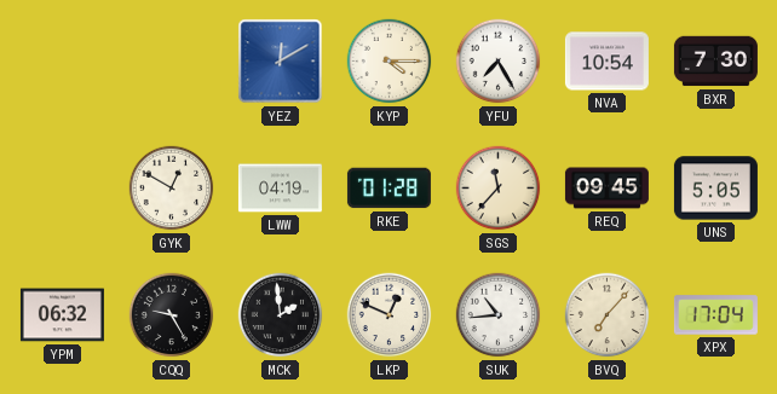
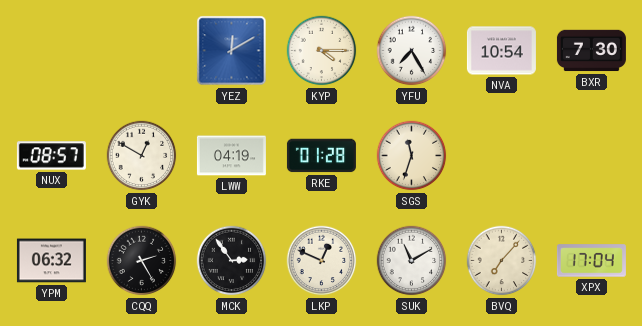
NUX: none -> 08:57 (51, 156)
SGS: 11:37 -> 11:33 (412, 156)
REQ: 09:45 -> none (606, 189)
UNS: 5:05 -> none (715, 189)
CQQ: 9:25 -> 2:25 (142, 261)
MCK: 1:59 -> 2:54 (232, 261)
SUK: 10:44 -> 11:10 (412, 261)
